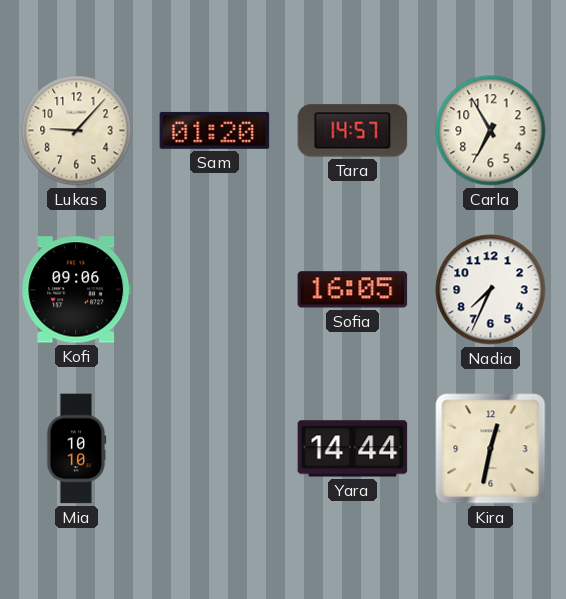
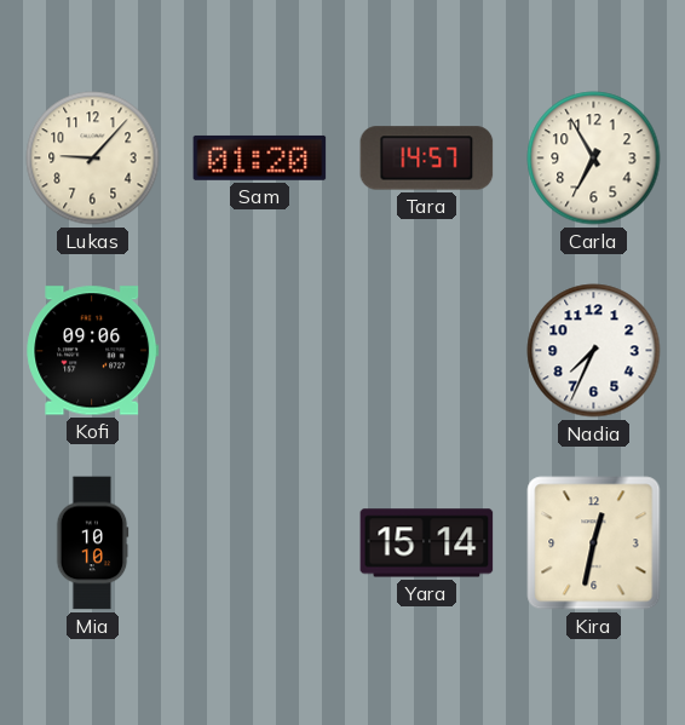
Sofia: 16:05 -> none (353, 290)
Yara: 14:44 -> 15:14 (427, 543)
